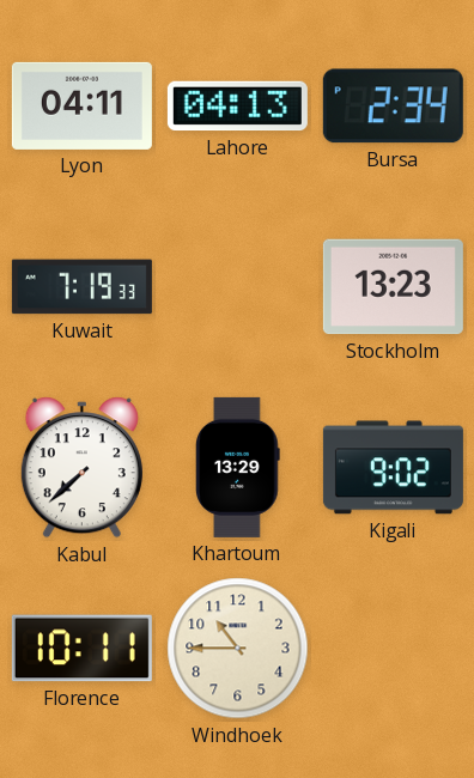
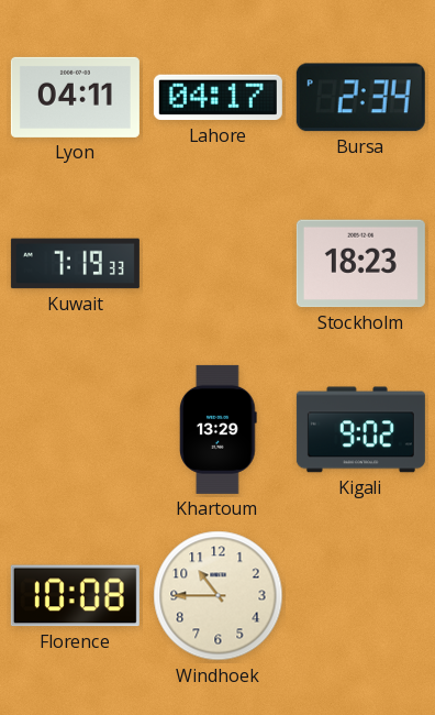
Lahore: 04:13 -> 04:17 (217, 98)
Stockholm: 13:23 -> 18:23 (360, 264)
Kabul: 7:38 -> none (81, 468)
Florence: 10:11 -> 10:08 (75, 596)
